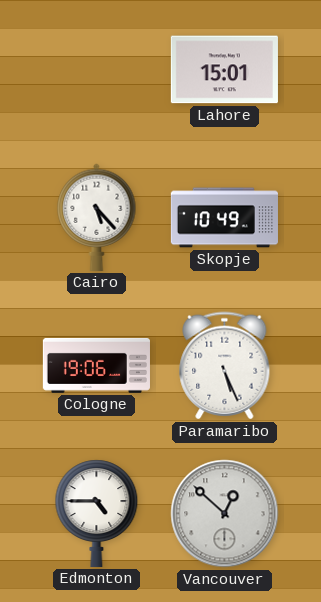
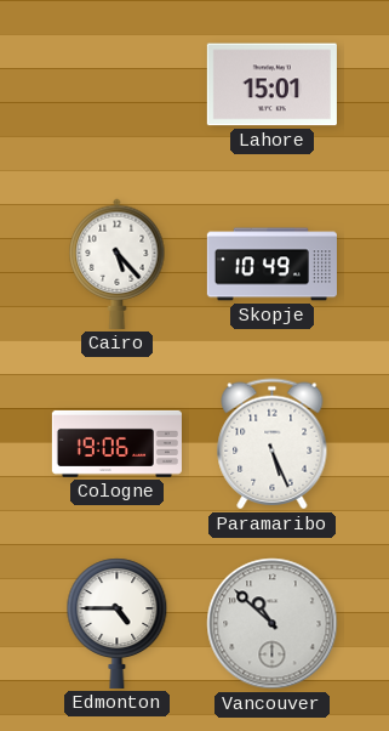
Vancouver: 12:52 -> 10:52 (273, 624)
